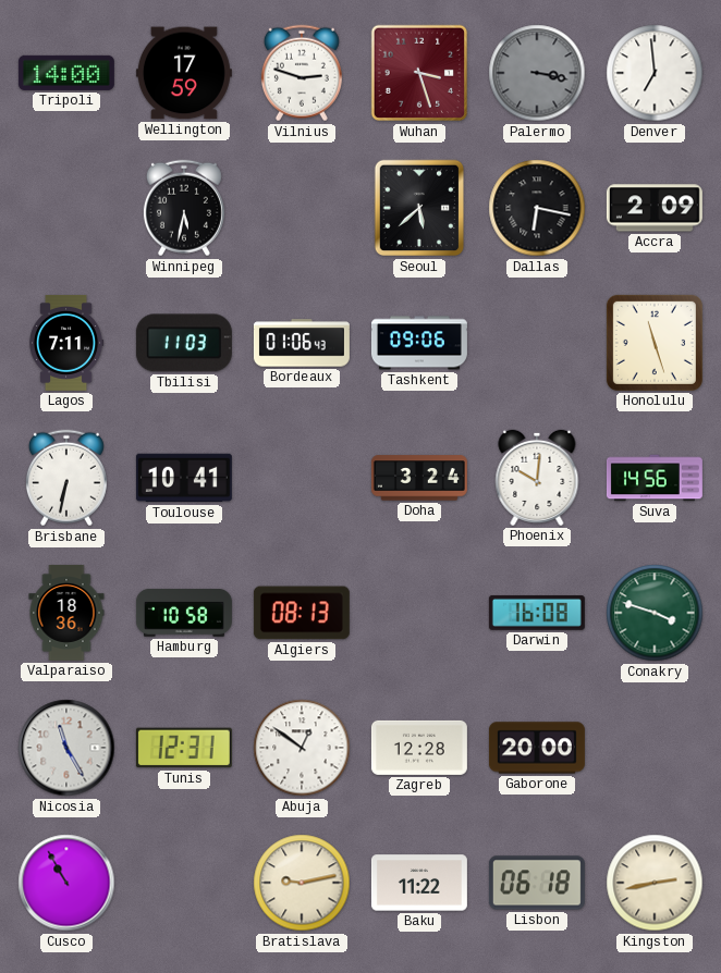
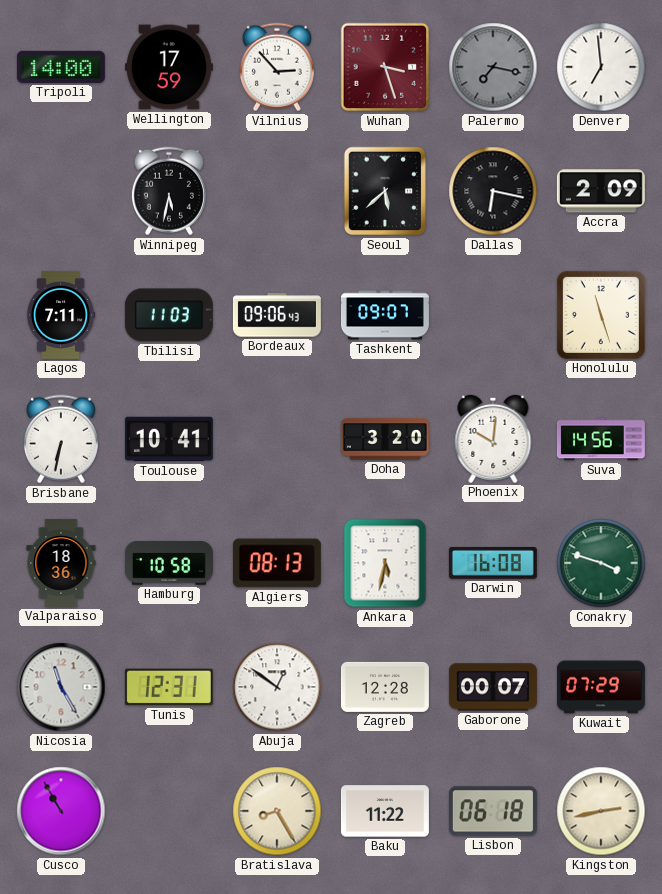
Vilnius: 2:48 -> 2:53 (277, 67)
Palermo: 3:17 -> 7:17 (493, 67)
Bordeaux: 01:06 -> 09:06 (277, 315)
Tashkent: 09:06 -> 09:07 (385, 315)
Doha: 3:24 -> 3:20 (385, 439)
Ankara: none -> 5:32 (385, 563)
Gaborone: 20:00 -> 00:07 (493, 687)
Kuwait: none -> 07:29 (601, 687)
Bratislava: 9:13 -> 8:25 (277, 811)
